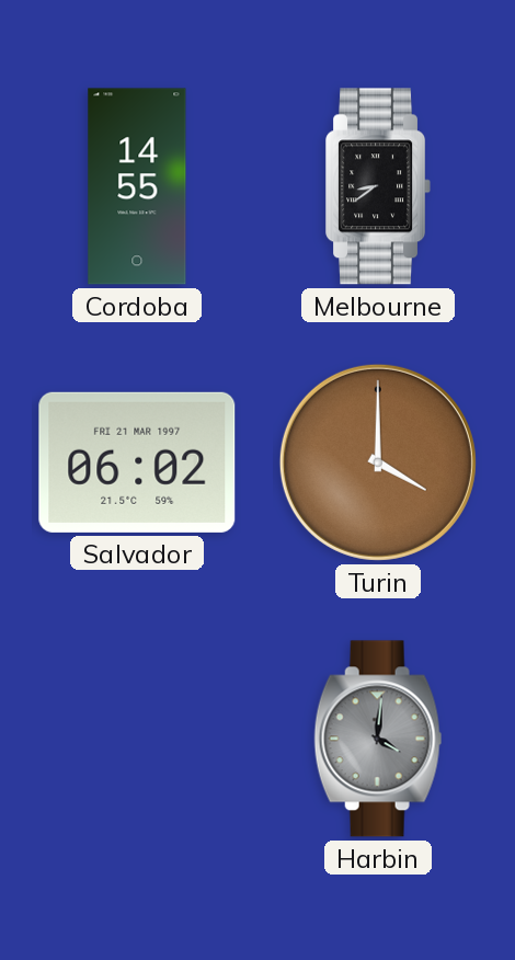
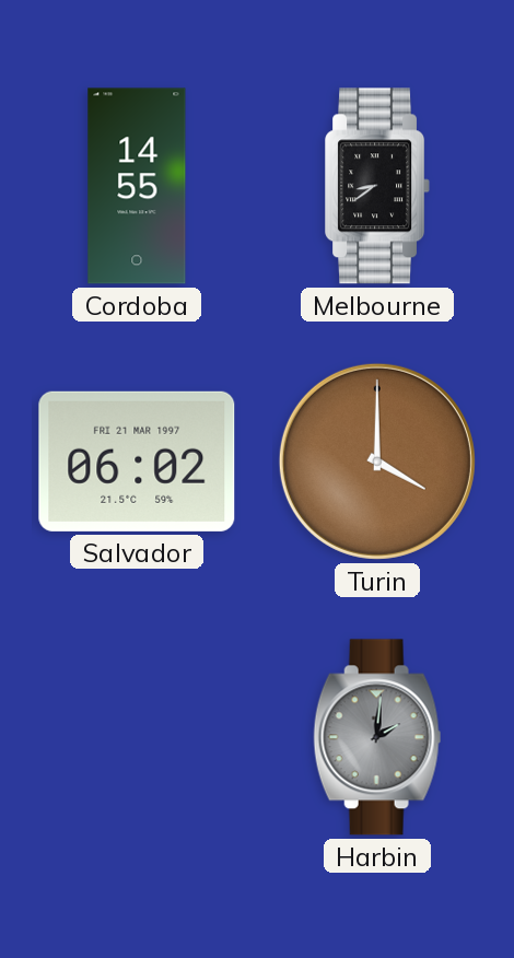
Harbin: 4:01 -> 2:01 (377, 737)
